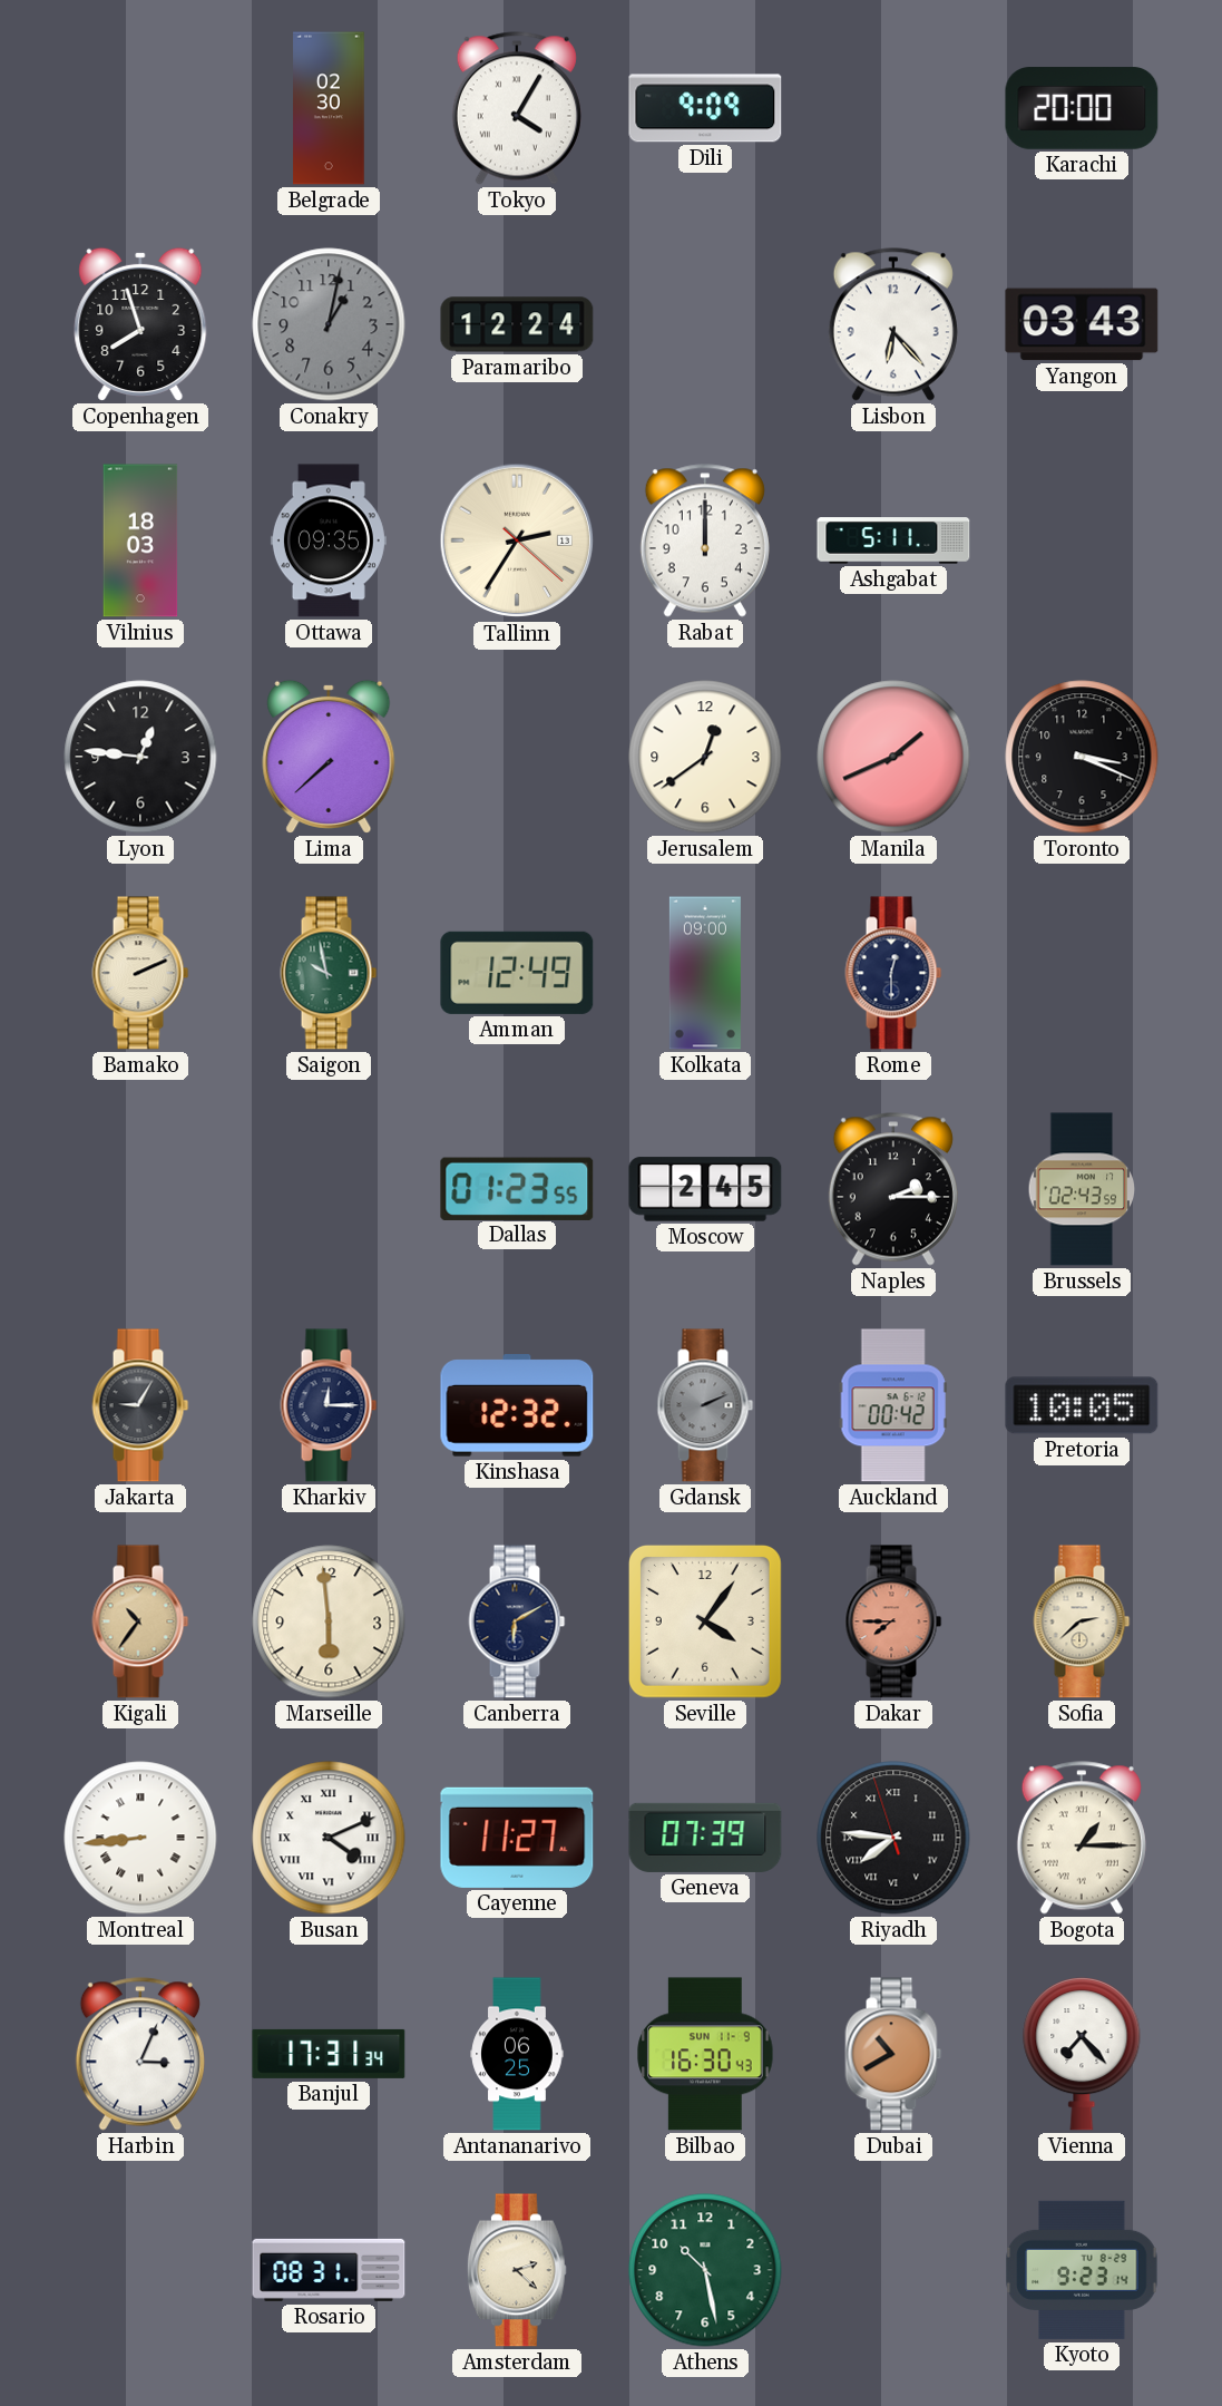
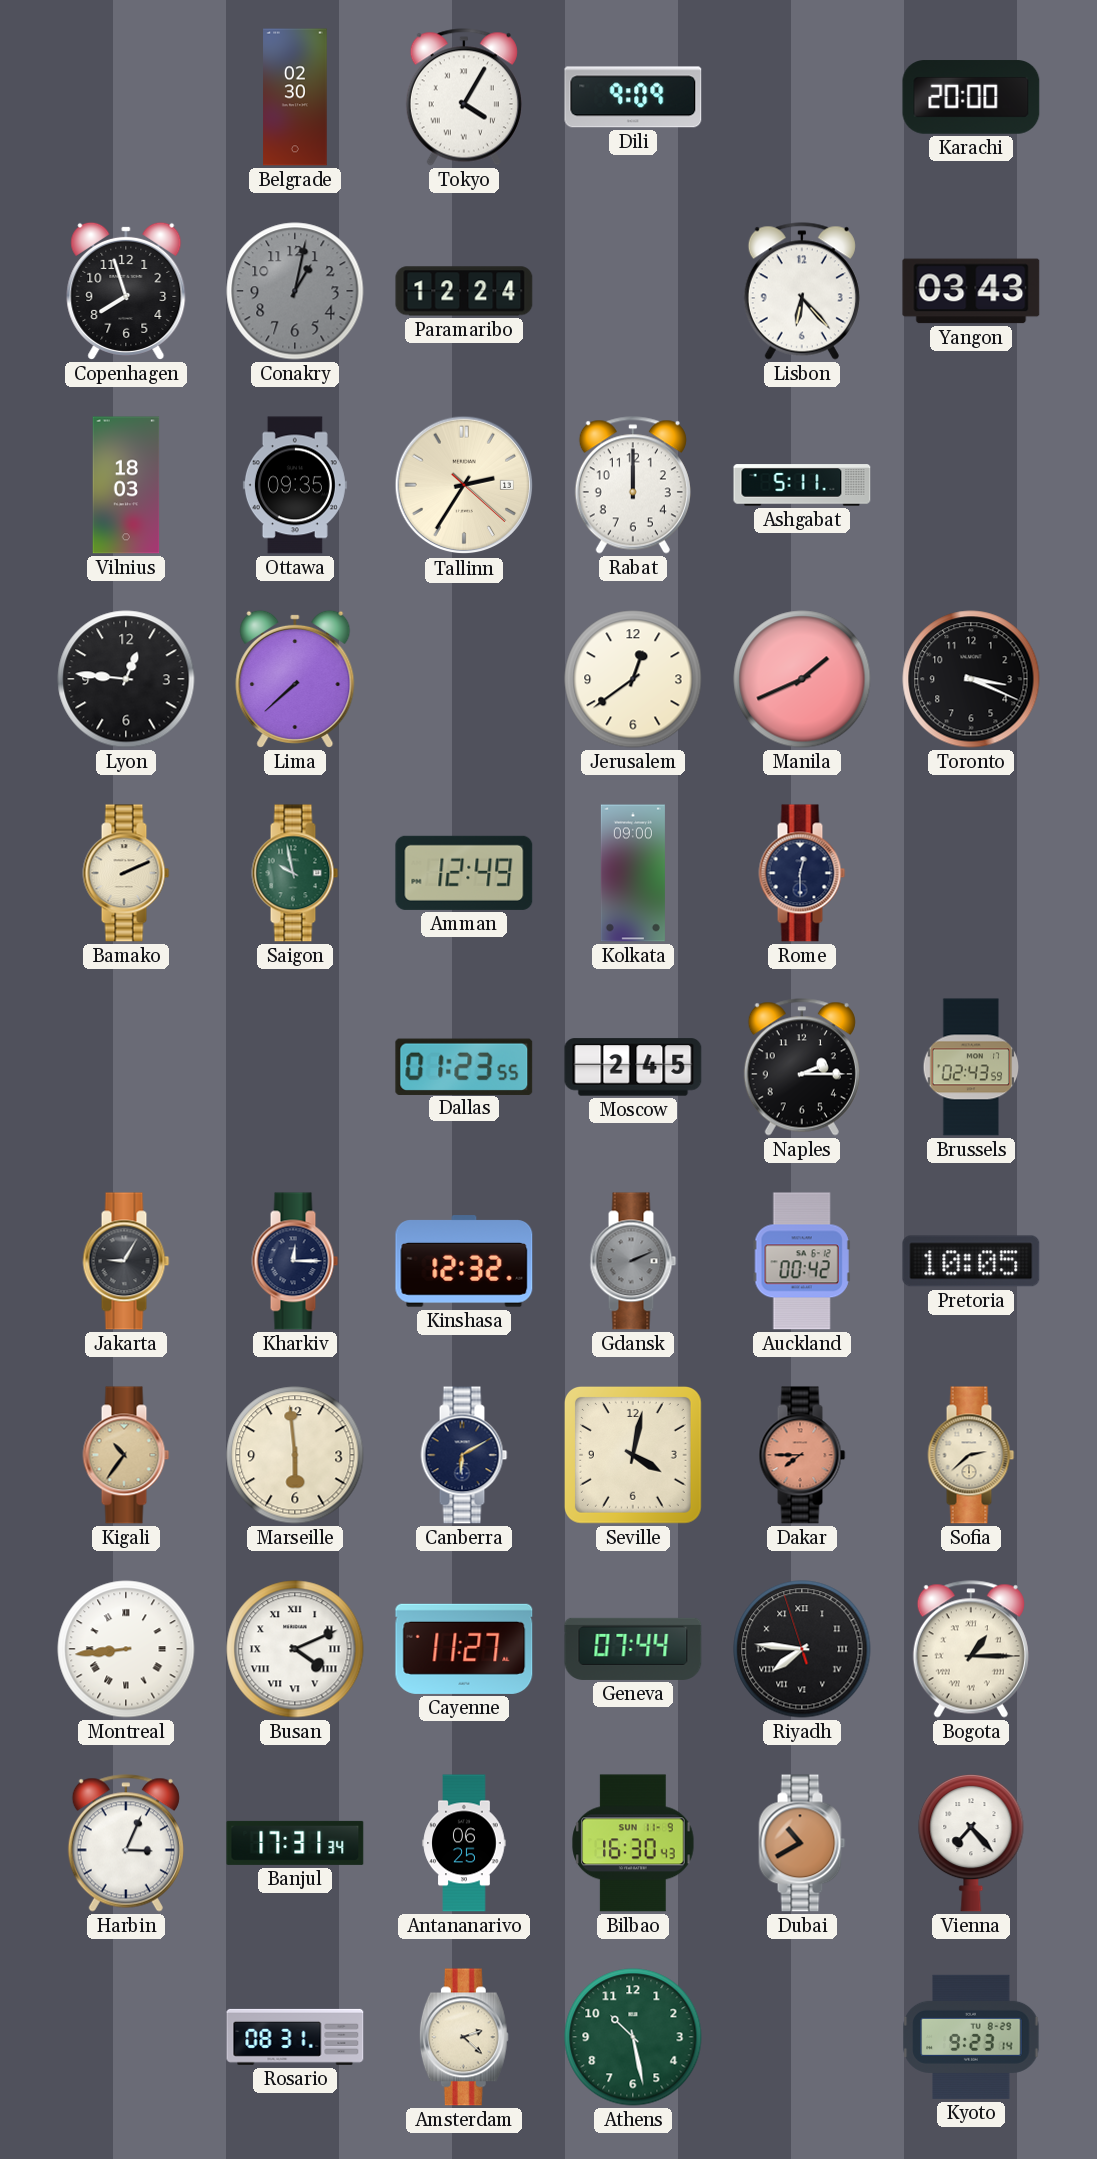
Seville: 4:06 -> 4:02 (633, 1455)
Geneva: 07:39 -> 07:44 (633, 1649)
